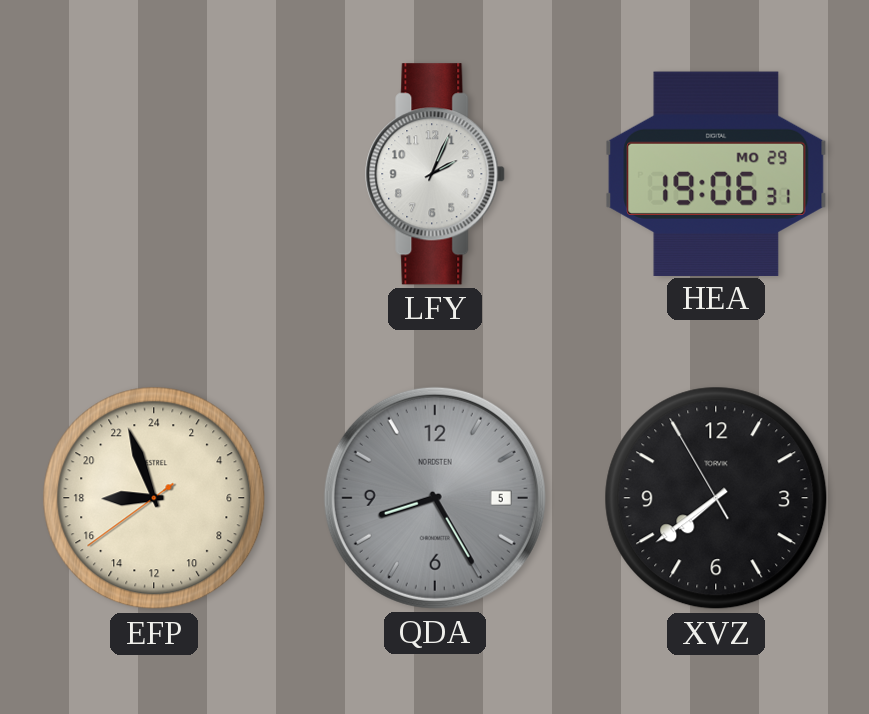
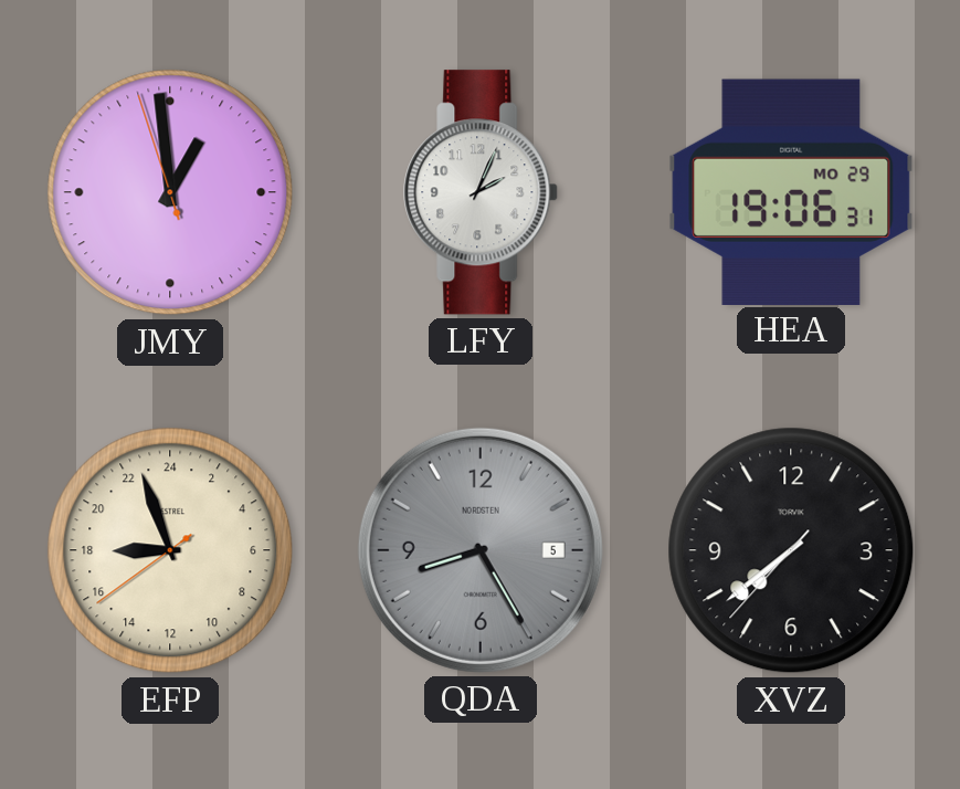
JMY: none -> 12:58 (170, 192)
XVZ: 7:38:55 -> 7:38:37 (791, 550)
